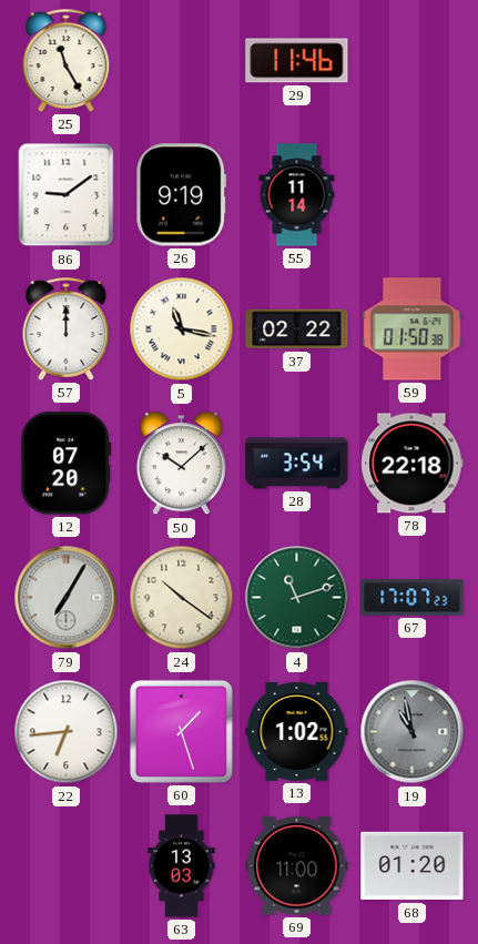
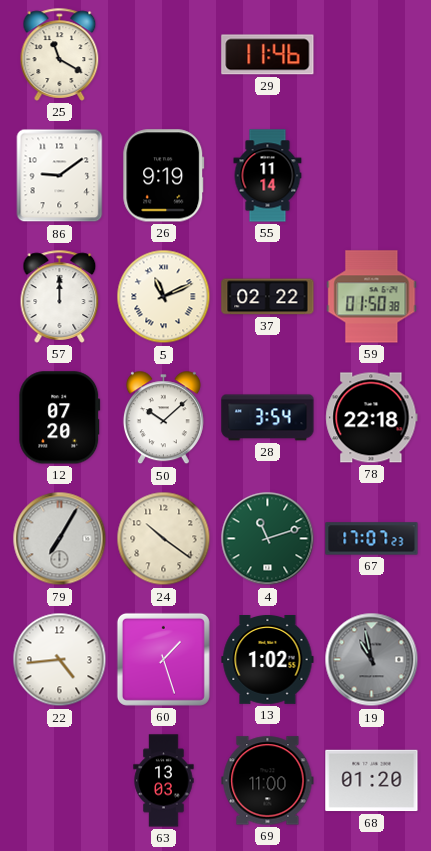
25: 11:25 -> 11:20 (60, 54)
5: 11:17 -> 11:11 (164, 297)
22: 6:44 -> 4:44 (60, 660)
